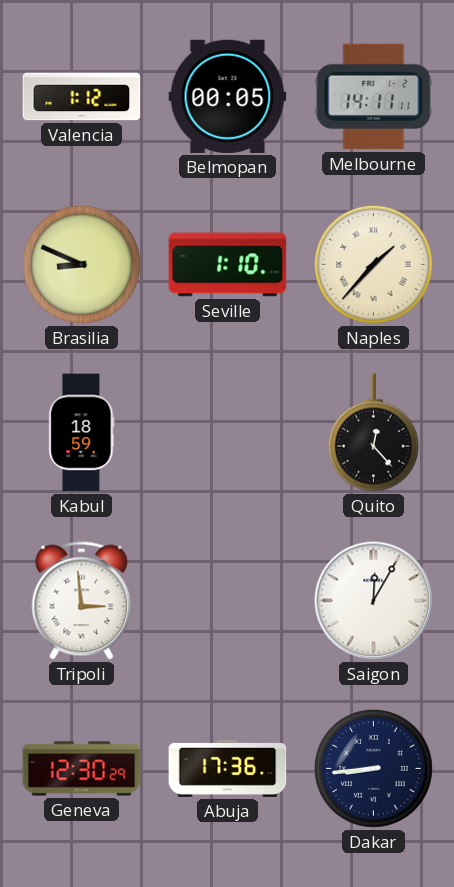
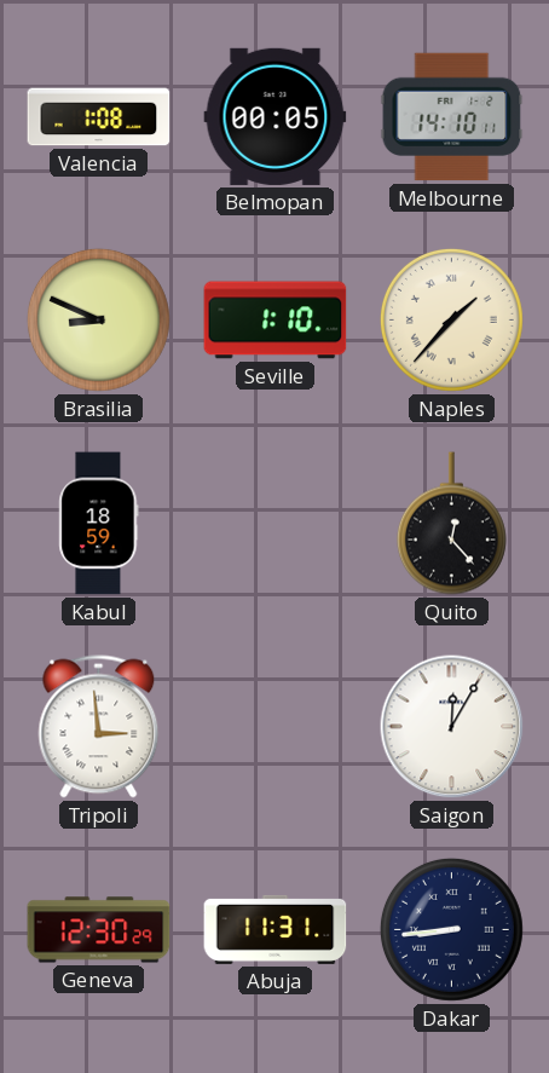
Valencia: 1:12 -> 1:08 (99, 117)
Melbourne: 14:11 -> 14:10 (452, 117)
Abuja: 17:36 -> 11:31 (276, 929)
